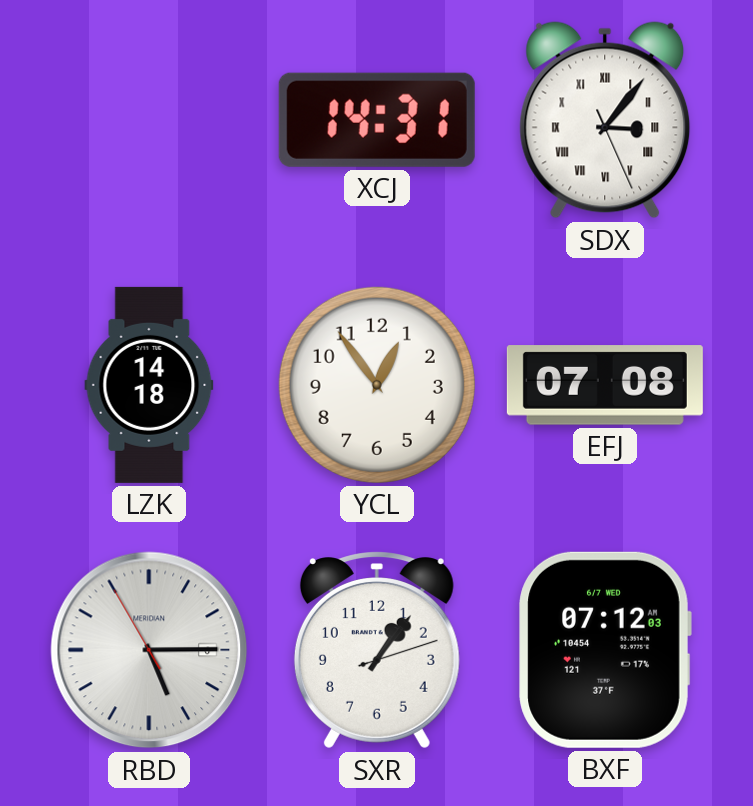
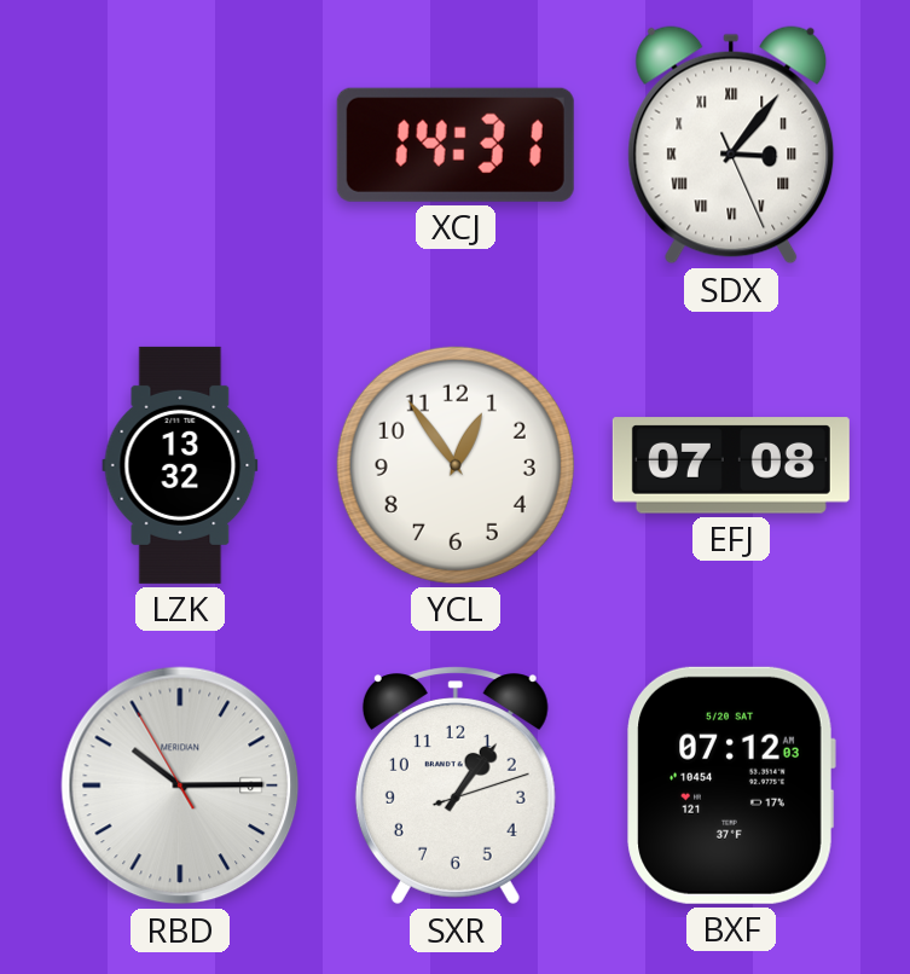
LZK: 14:18 -> 13:32 (180, 465)
RBD: 5:14 -> 10:14 (180, 785)
BXF date: 6/7 WED -> 5/20 SAT (731, 785)
